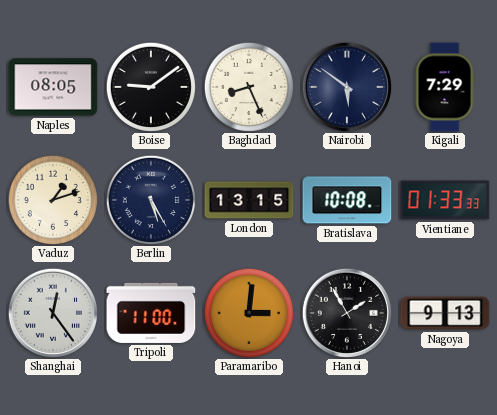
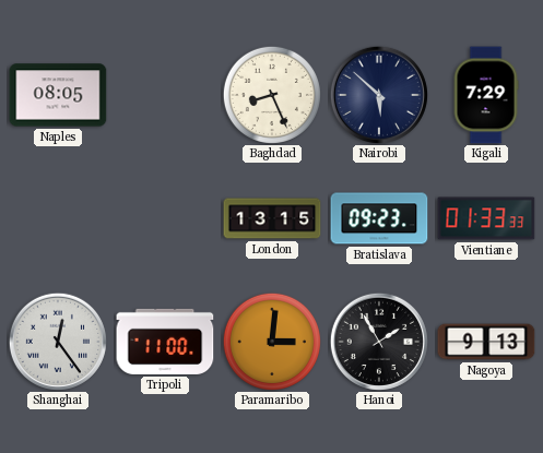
Boise: 9:09 -> none (151, 87)
Nairobi: 5:51 -> 5:52 (379, 95)
Vaduz: 1:12 -> none (53, 200)
Berlin: 5:25 -> none (151, 200)
Bratislava: 10:08 -> 09:23 (379, 218)
